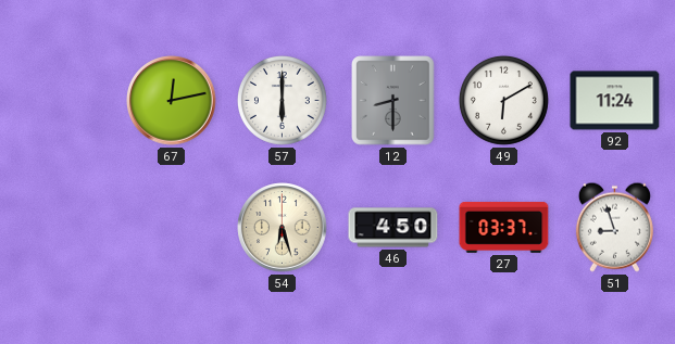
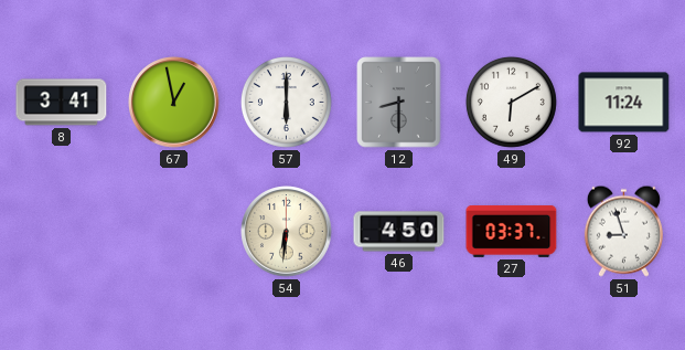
8: none -> 3:41 (62, 103)
67: 12:13 -> 12:58 (174, 103)
54: 6:27 -> 6:31 (287, 232)
